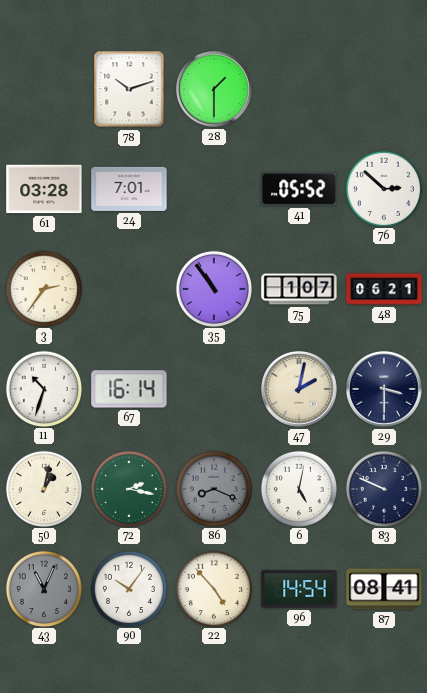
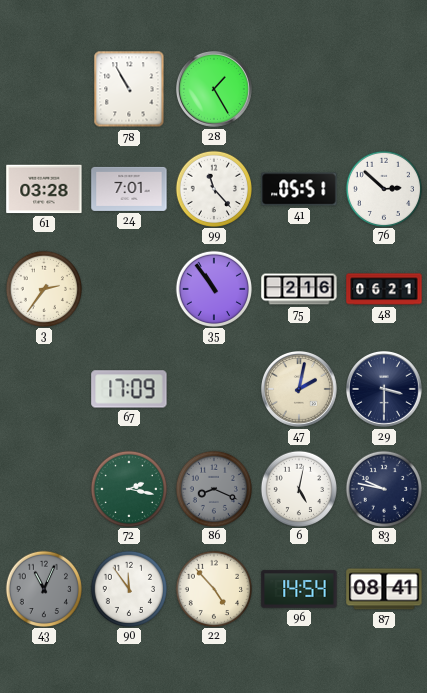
78: 10:12 -> 10:55 (129, 89)
28: 1:30 -> 1:25 (215, 90)
99: none -> 11:23 (213, 188)
41: 05:52 -> 05:51 (299, 189)
75: 1:07 -> 2:16 (299, 289)
11: 10:33 -> none (43, 388)
67: 16:14 -> 17:09 (129, 389)
50: 1:02 -> none (43, 488)
83: 9:49 -> 9:47 (383, 488)
90: 10:06 -> 11:54 (128, 588)
